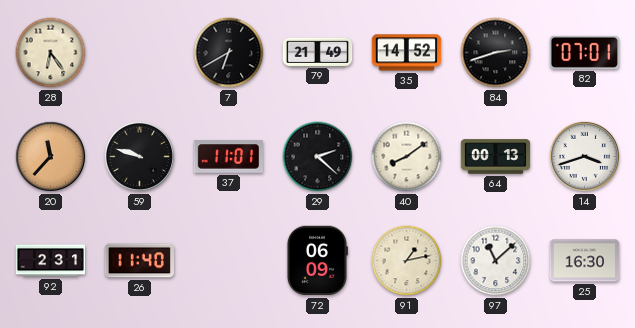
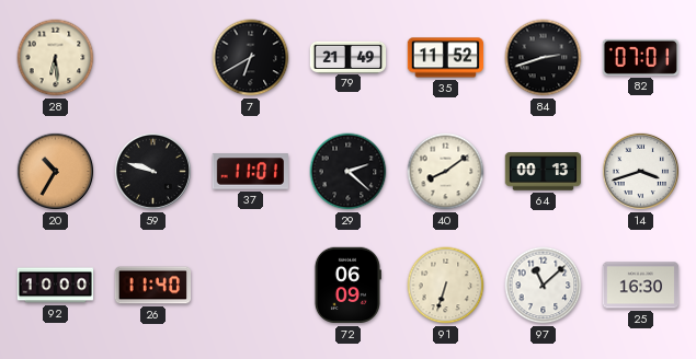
28: 6:24 -> 6:29 (56, 58)
35: 14:52 -> 11:52 (446, 58)
20: 11:37 -> 10:35 (55, 171)
92: 2:31 -> 10:00 (56, 286)
91: 1:13 -> 6:33 (446, 286)
